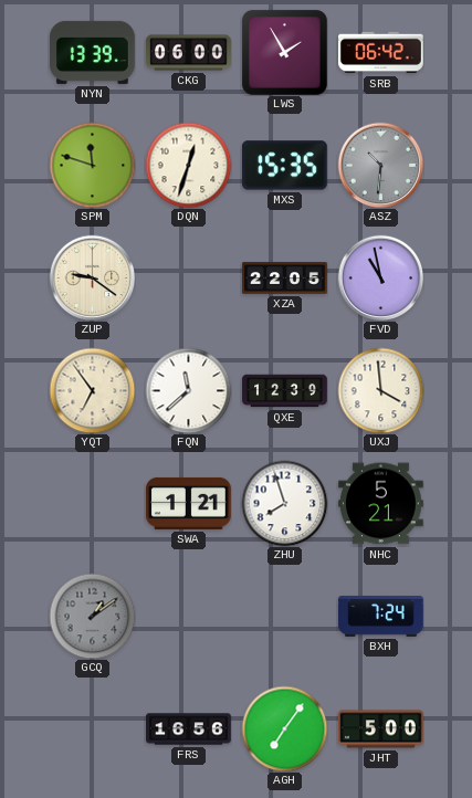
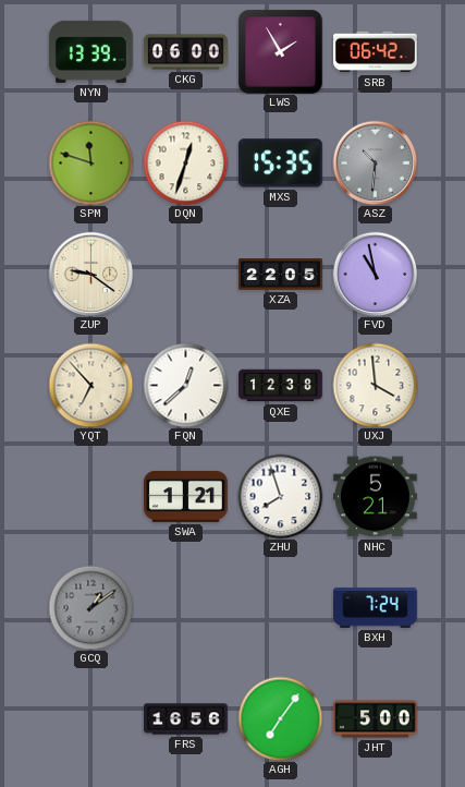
YQT: 6:54 -> 6:53 (90, 385)
FQN: 11:38 -> 12:38 (185, 385)
QXE: 12:39 -> 12:38 (281, 386)
